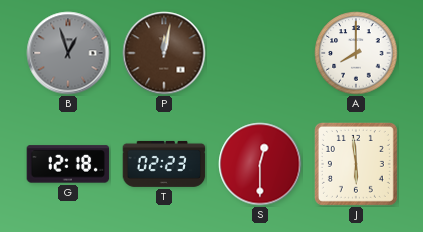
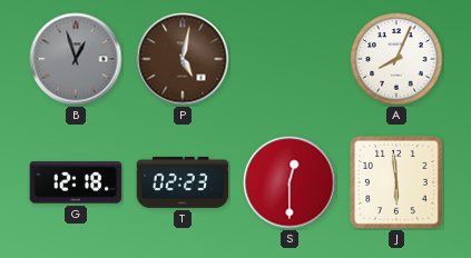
P: 12:02 -> 5:02 (183, 59)
A: 8:00 -> 8:04 (396, 59)
